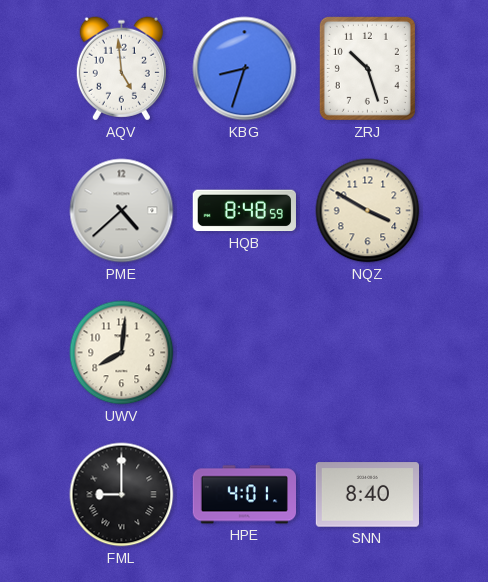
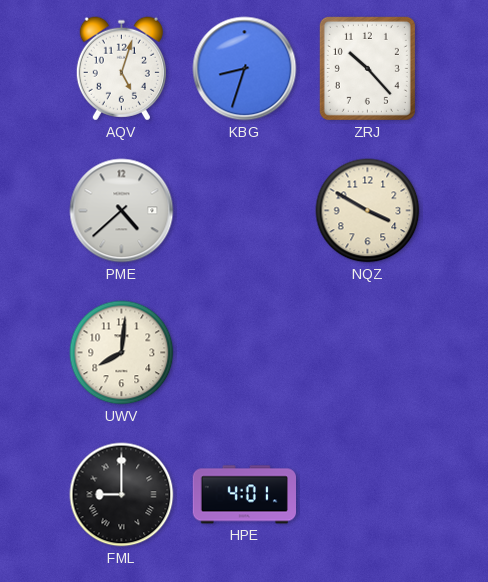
AQV: 4:59 -> 5:03 (121, 69)
ZRJ: 10:27 -> 10:23 (367, 68)
HQB: 8:48 -> none (244, 211)
SNN: 8:40 -> none (367, 495)
